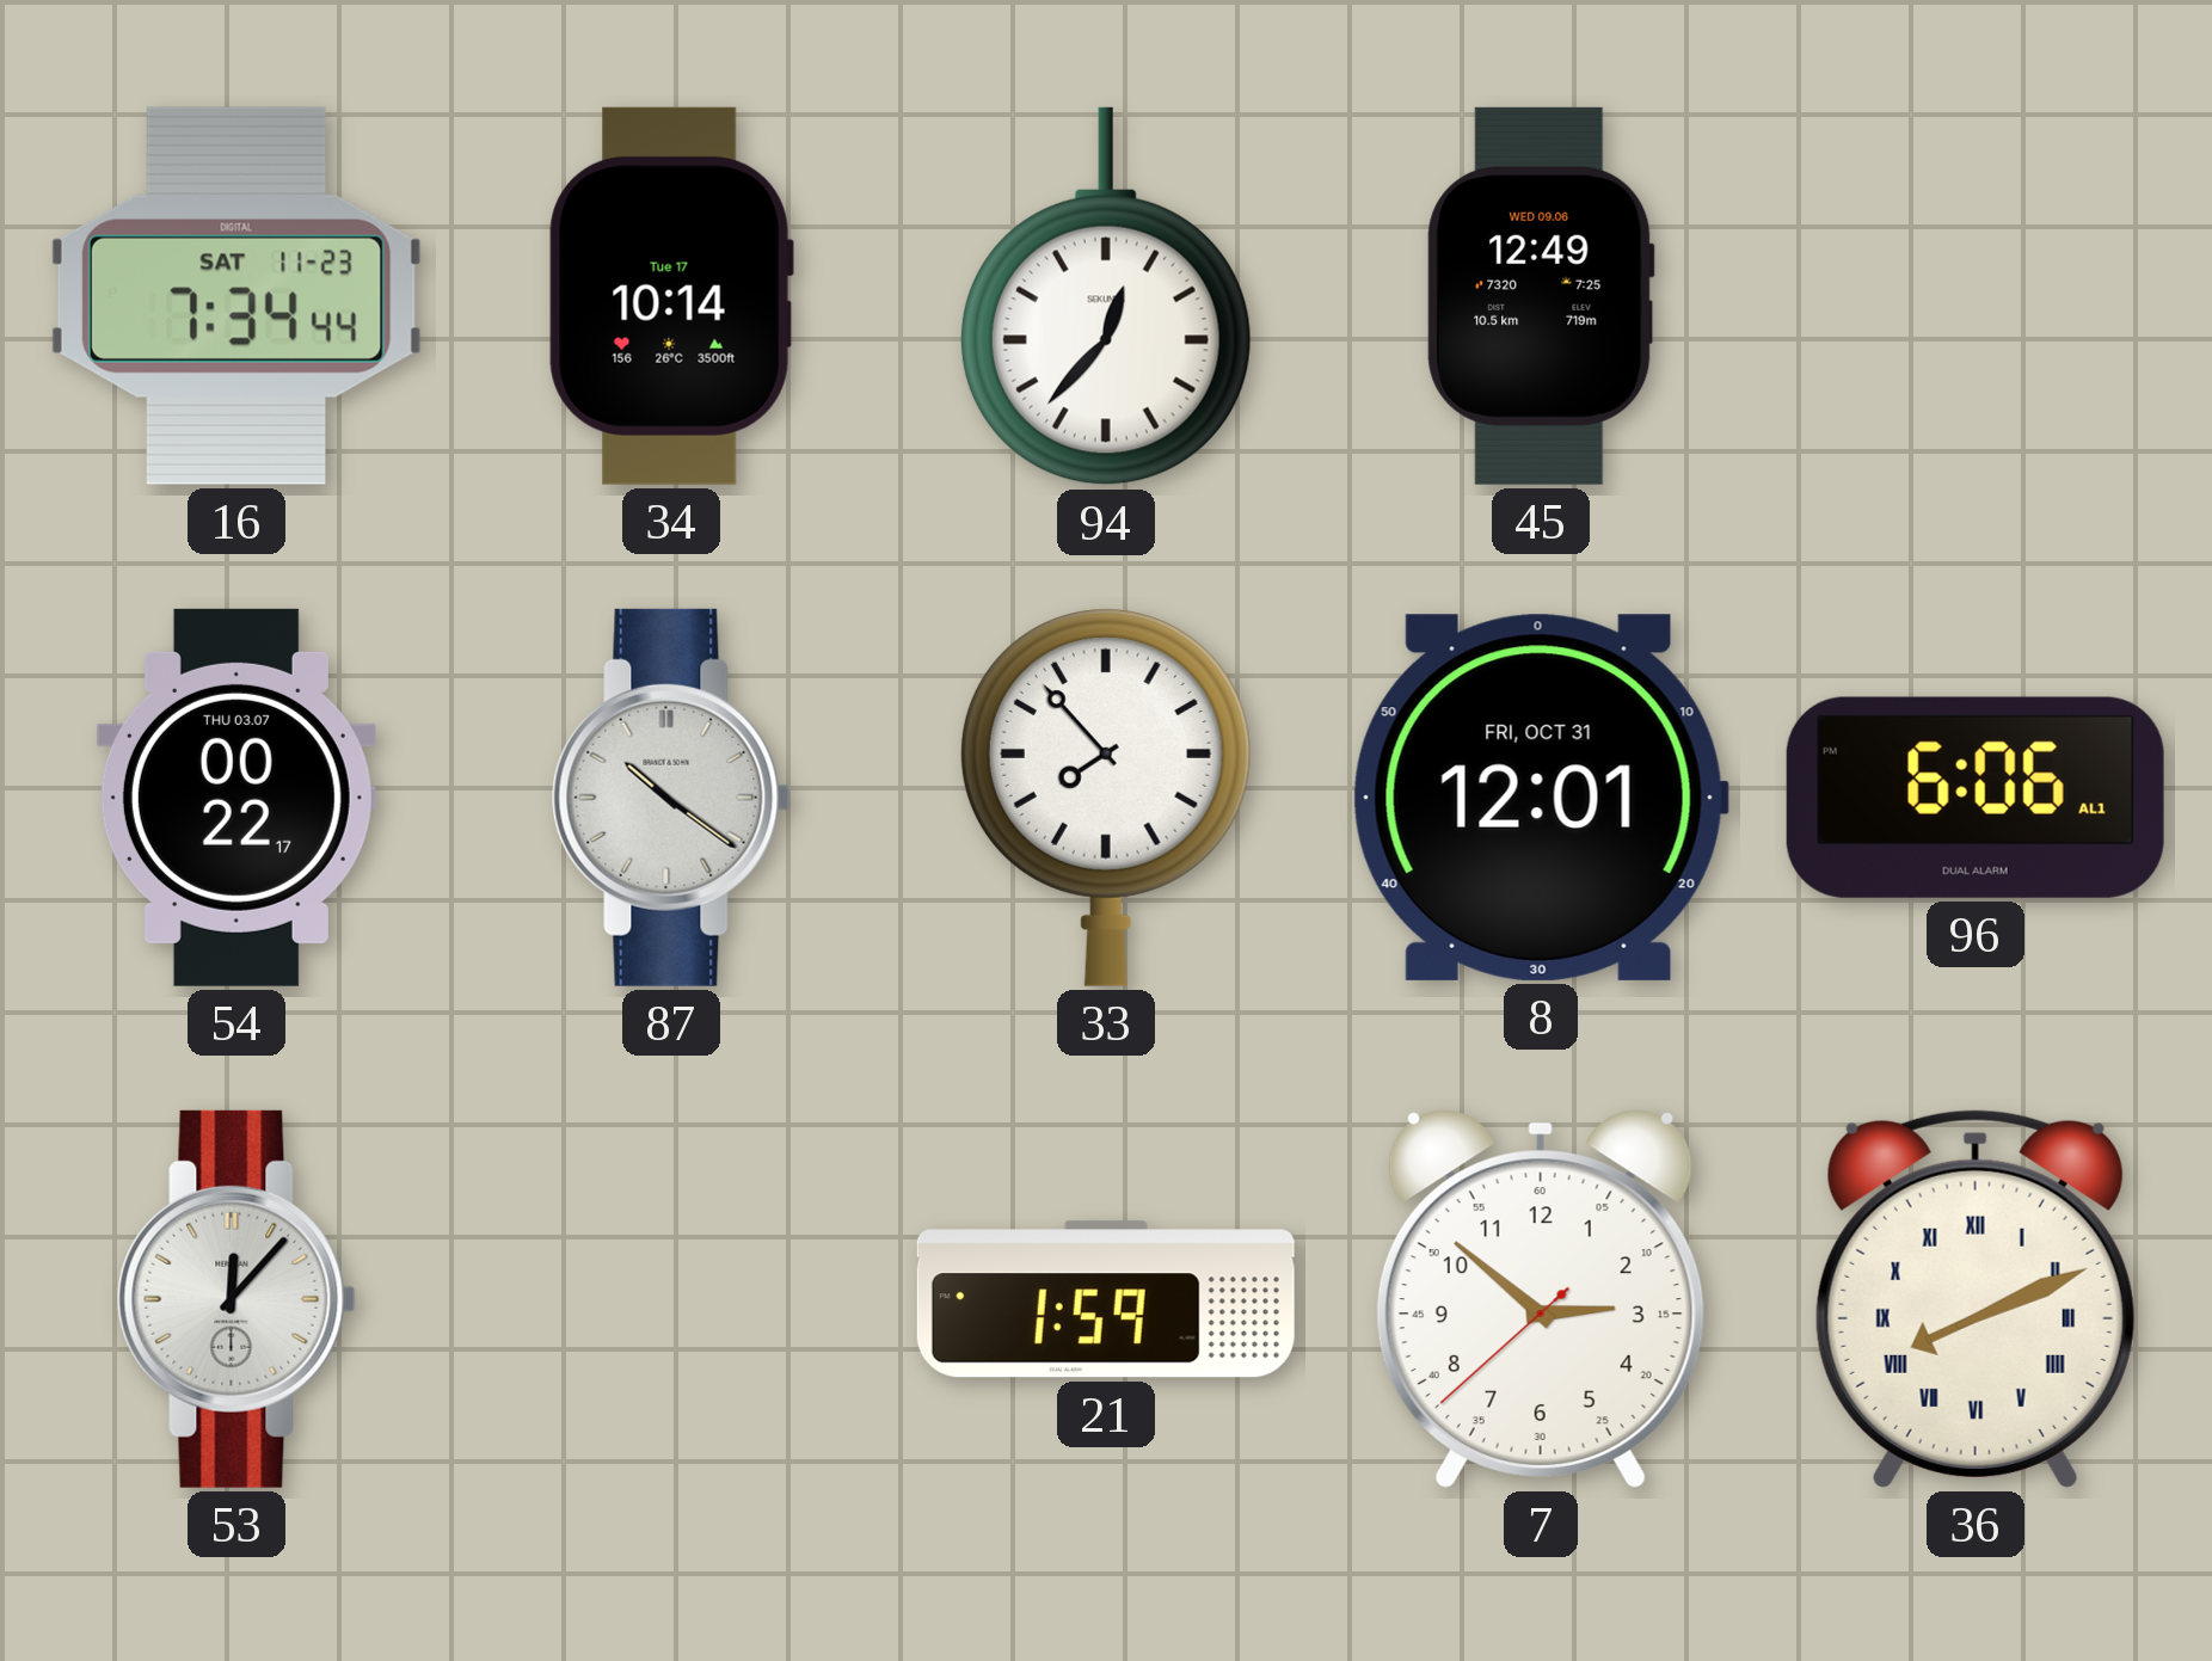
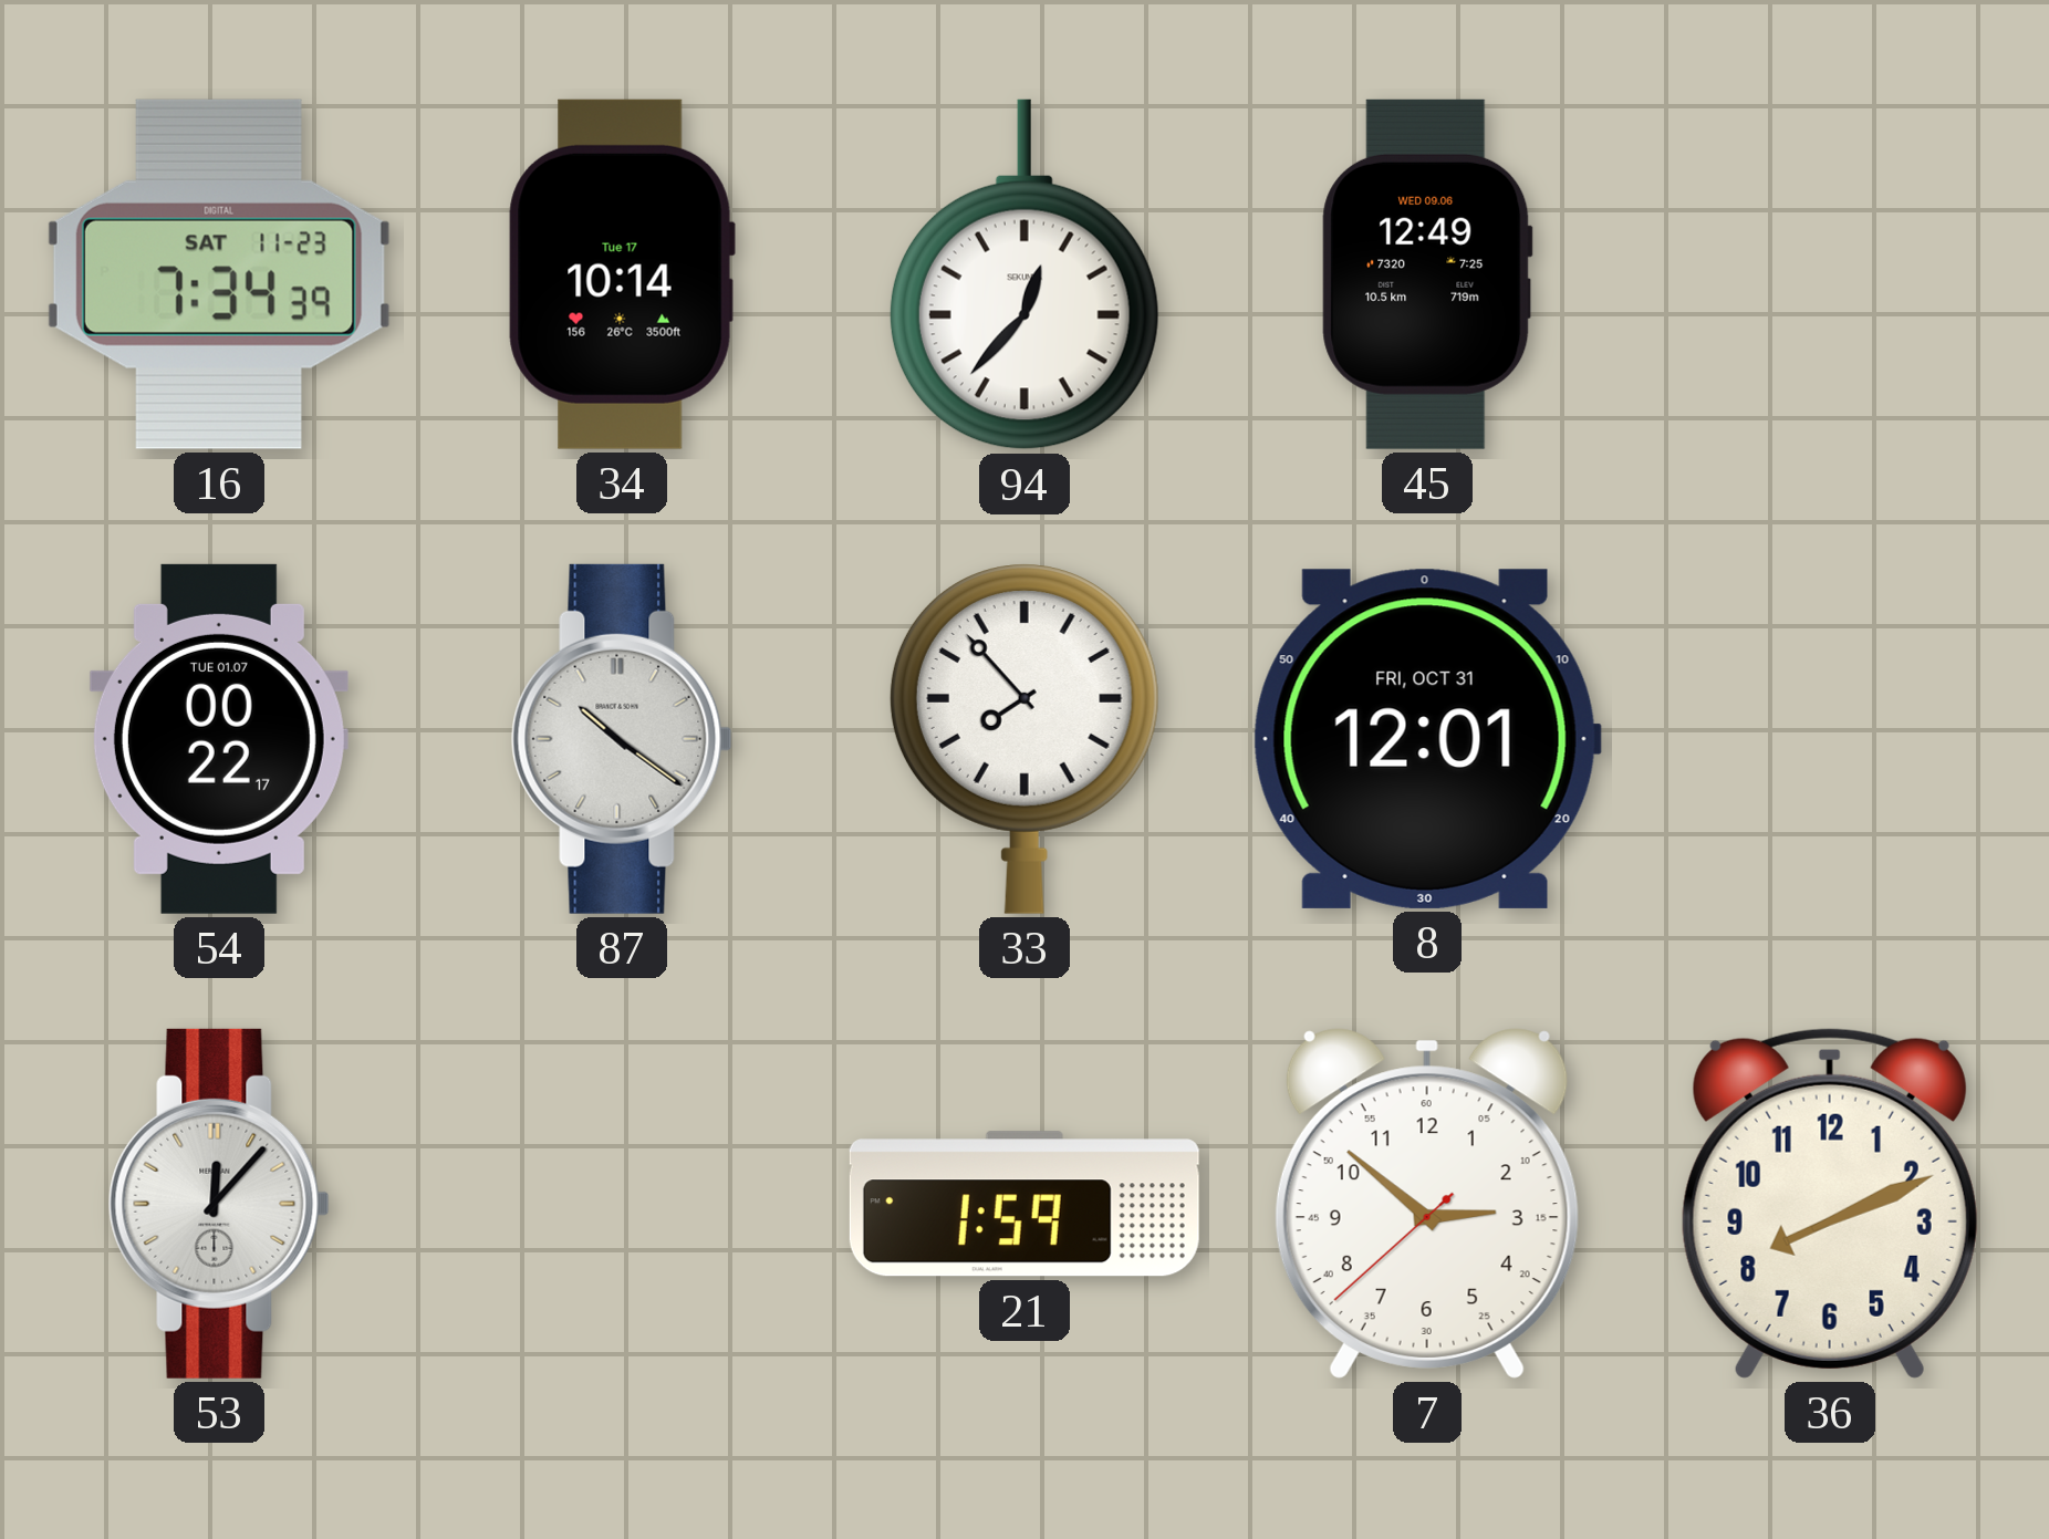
16: 7:34:44 -> 7:34:39 (219, 274)
54 date: THU 03.07 -> TUE 01.07 (219, 739)
96: 6:06 -> none (1976, 798)
36 numerals: Roman -> Arabic (1830, 1204)
